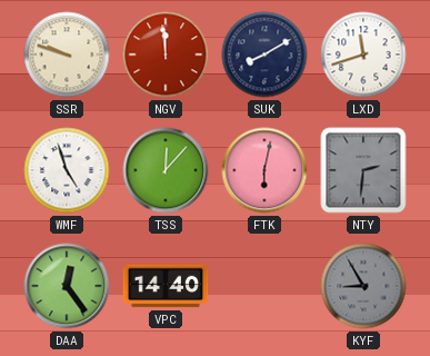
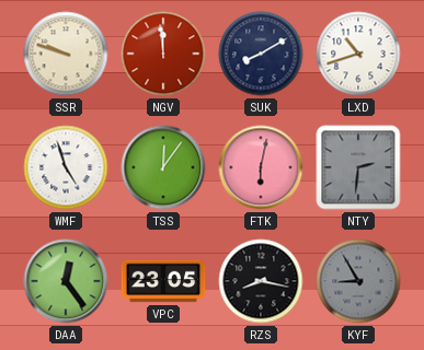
LXD: 11:42 -> 10:42 (358, 54)
TSS: 12:07 -> 12:06 (163, 167)
VPC: 14:40 -> 23:05 (163, 281)
RZS: none -> 8:17 (261, 281)
